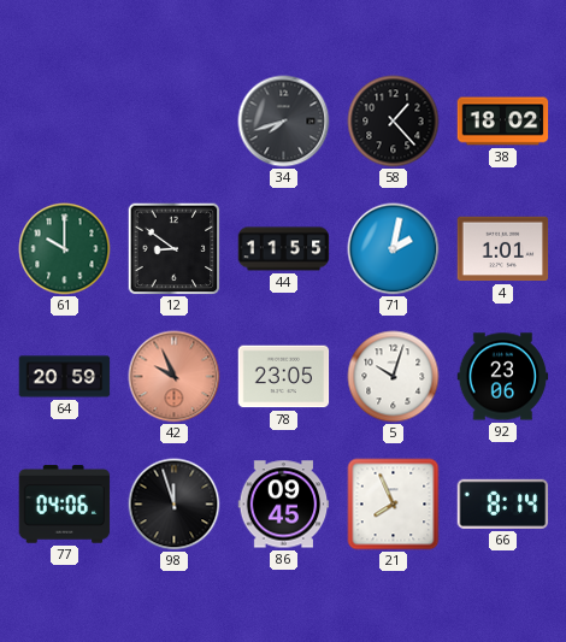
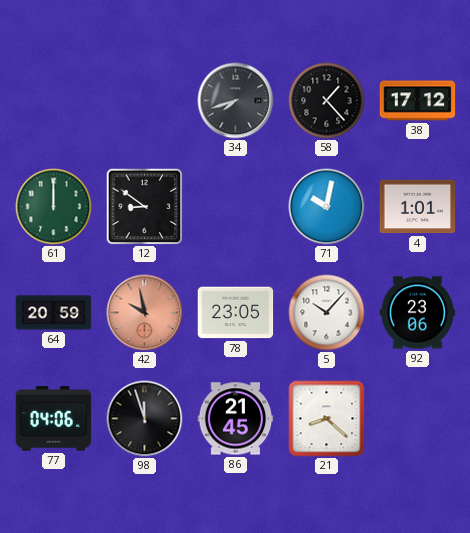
38: 18:02 -> 17:12 (418, 101)
61: 10:00 -> 12:00 (54, 207)
44: 11:55 -> none (284, 249)
71: 2:02 -> 10:02 (327, 207)
42: 9:56 -> 9:58 (145, 313)
5: 10:03 -> 10:07 (327, 313)
86: 09:45 -> 21:45 (236, 419)
21: 7:56 -> 8:22 (327, 419)
66: 8:14 -> none (503, 503)
